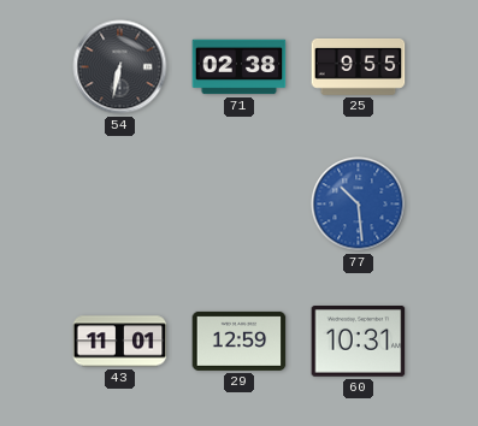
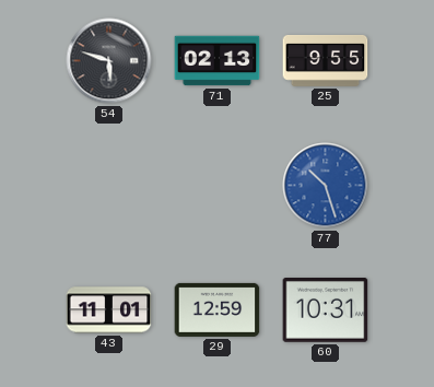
54: 6:32 -> 5:48 (109, 61)
71: 02:38 -> 02:13 (218, 61)
77: 10:29 -> 10:27 (326, 186)
